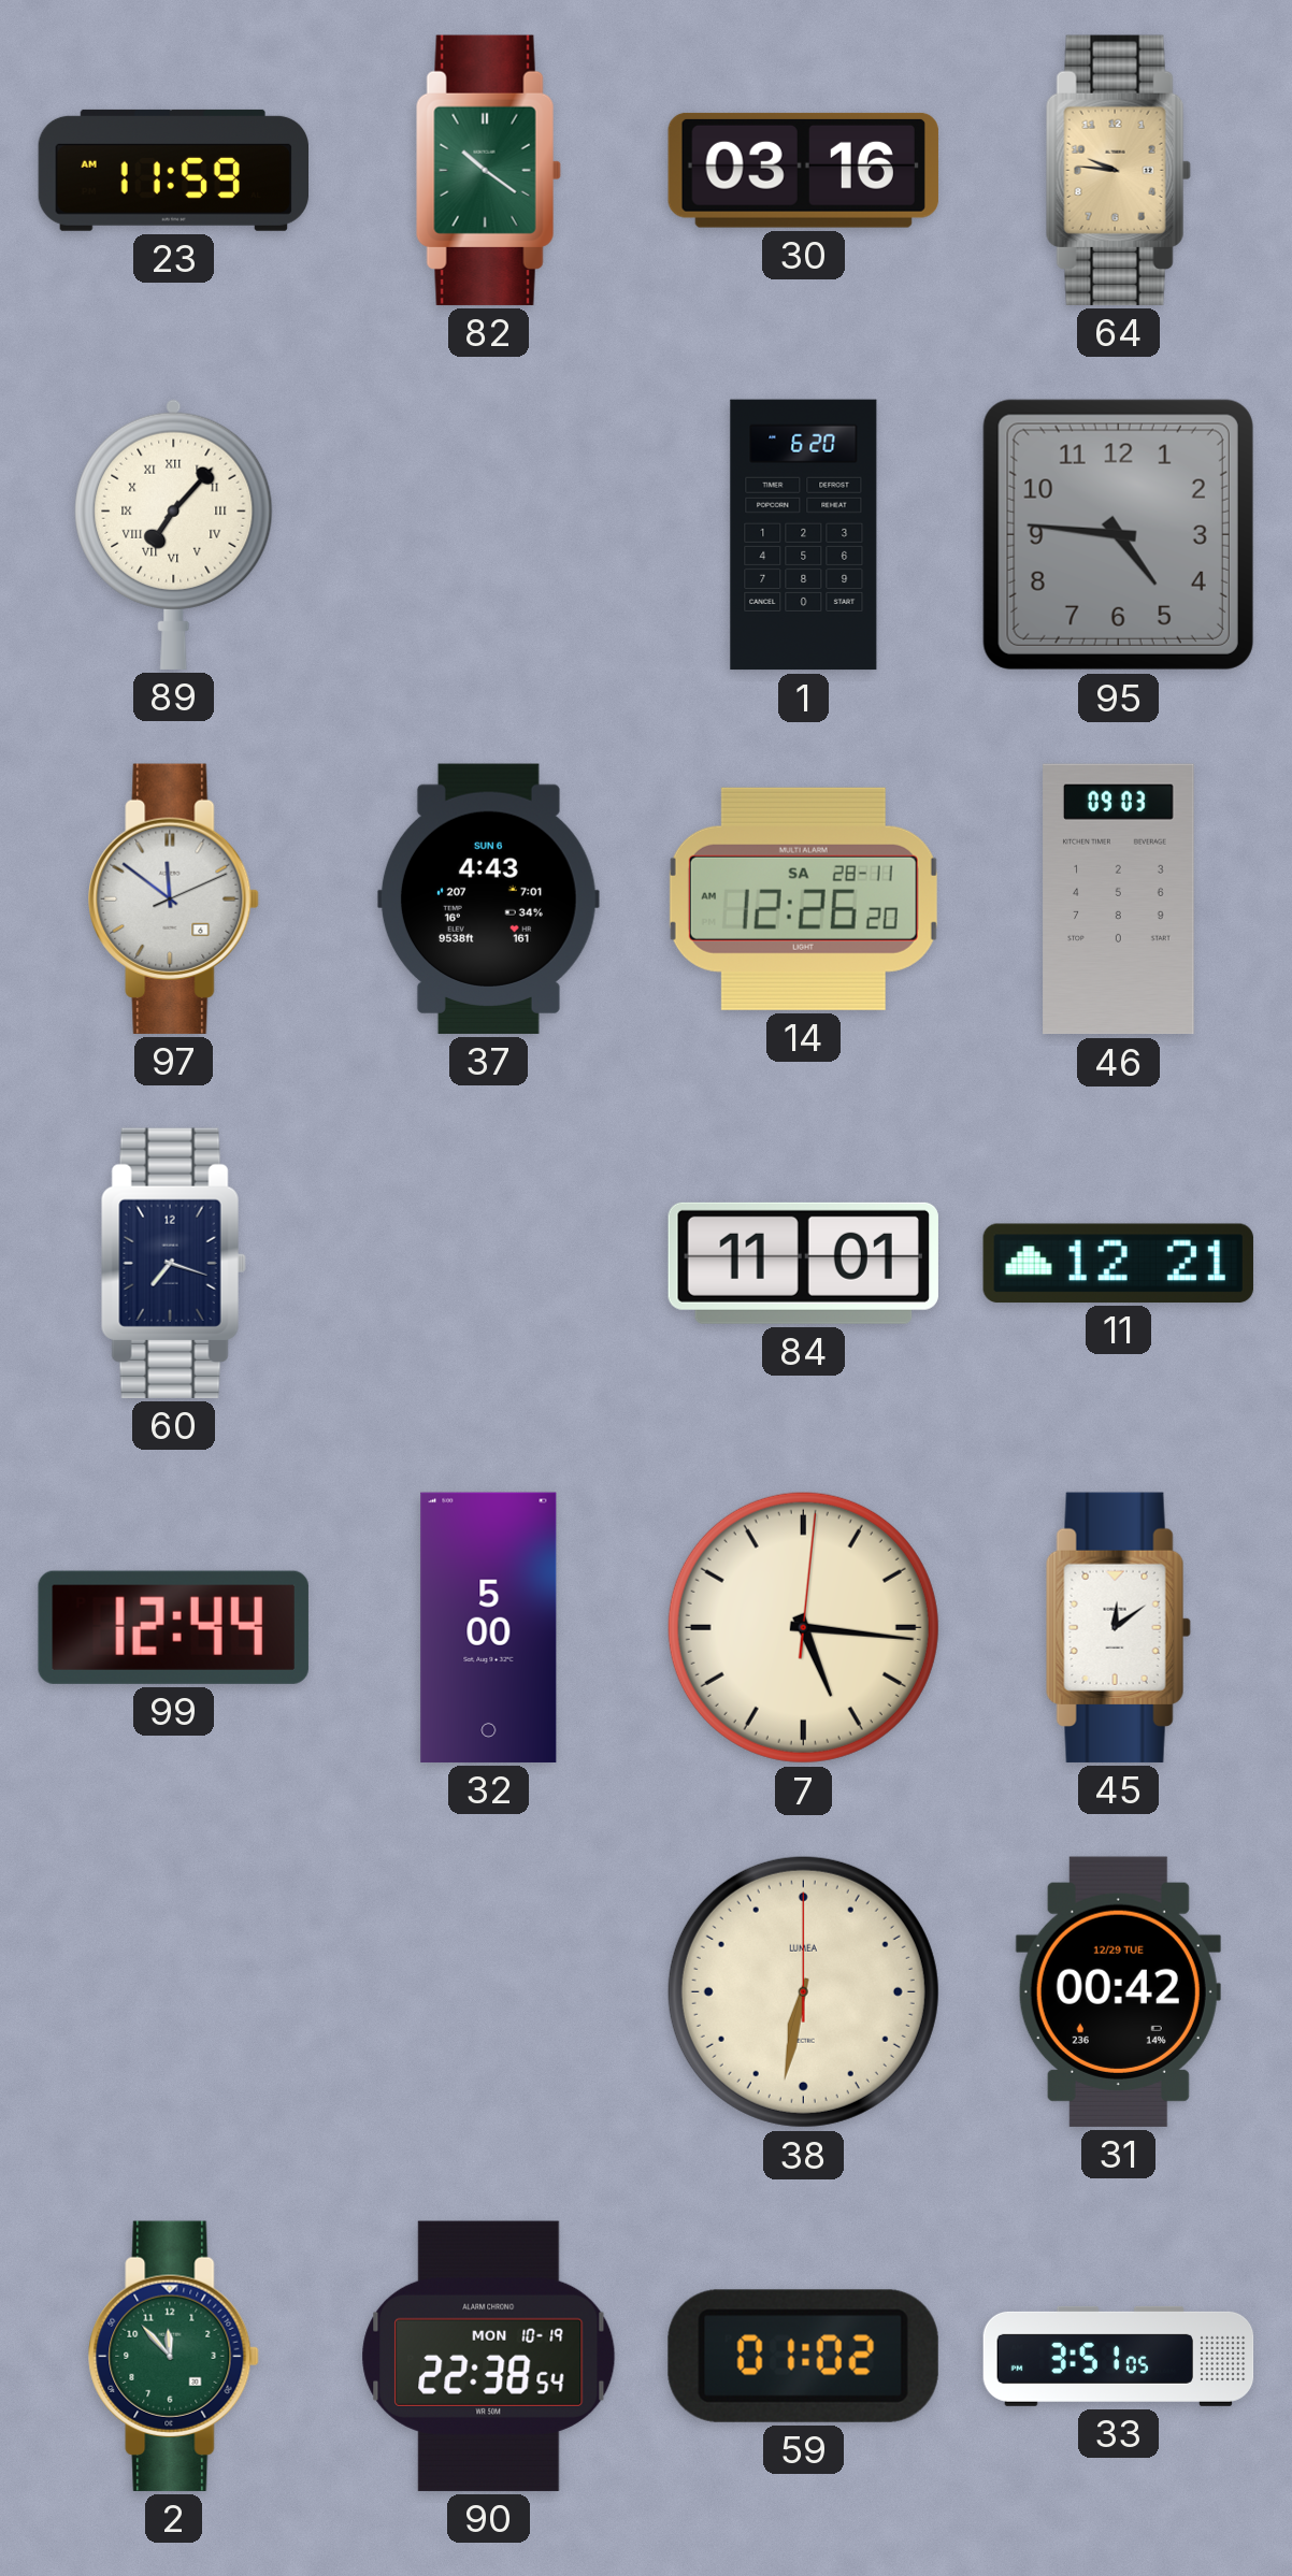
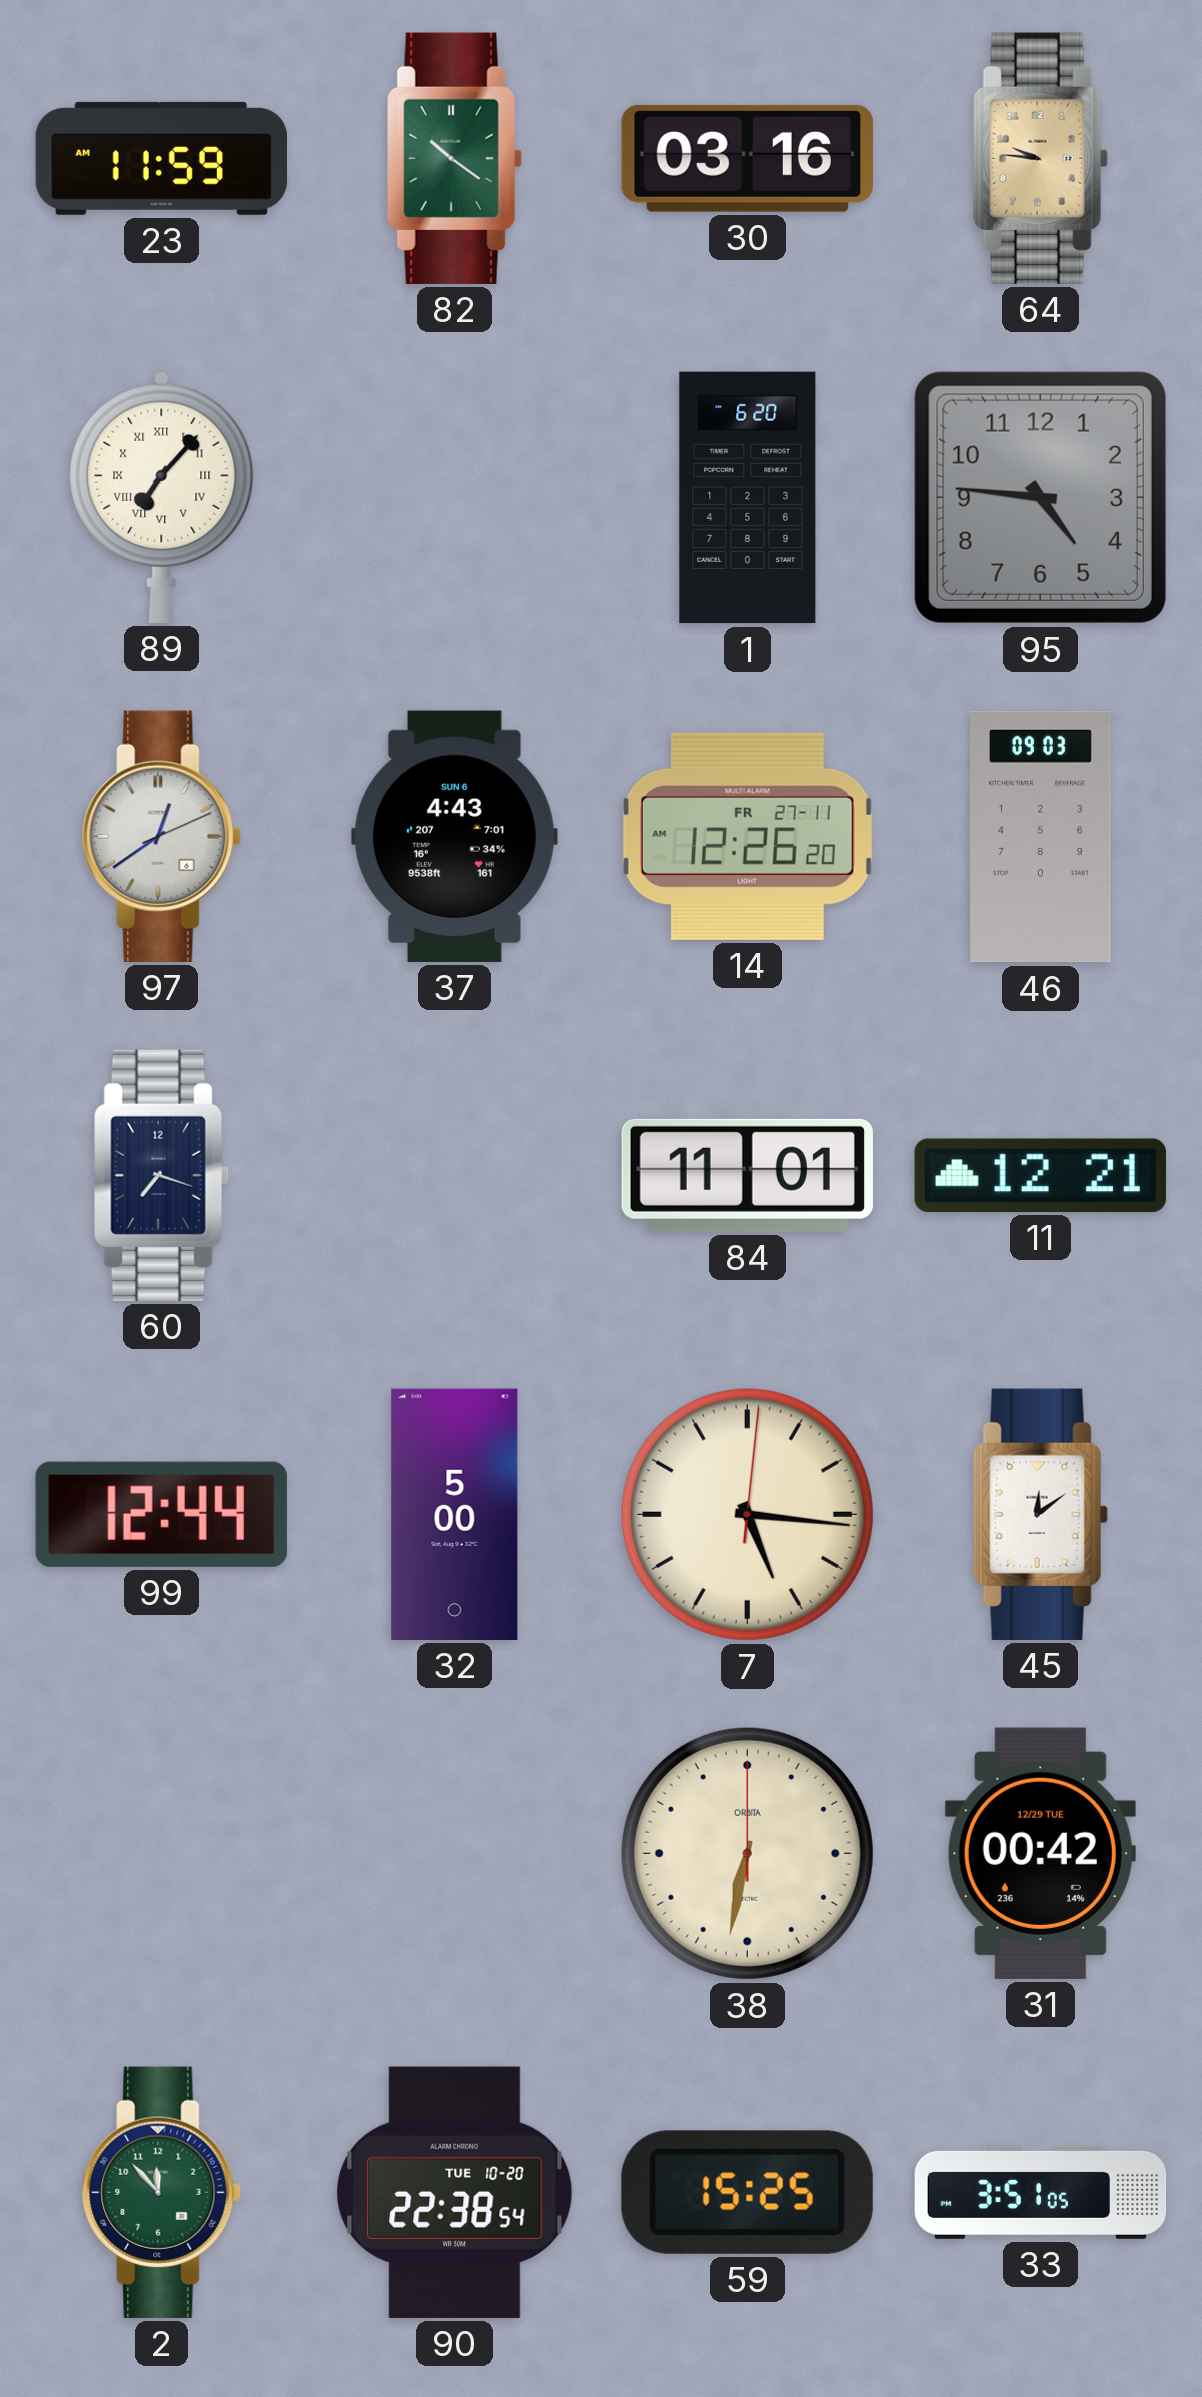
97: 11:51 -> 12:39 (162, 836)
14 date: SA 28-11 -> FR 27-11 (747, 836)
38 brand: LUMEA -> ORBITA (747, 1853)
90 date: MON 10-19 -> TUE 10-20 (455, 2192)
59: 01:02 -> 15:25 (747, 2192)
